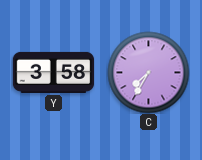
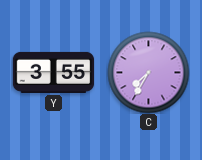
Y: 3:58 -> 3:55 (53, 72)
